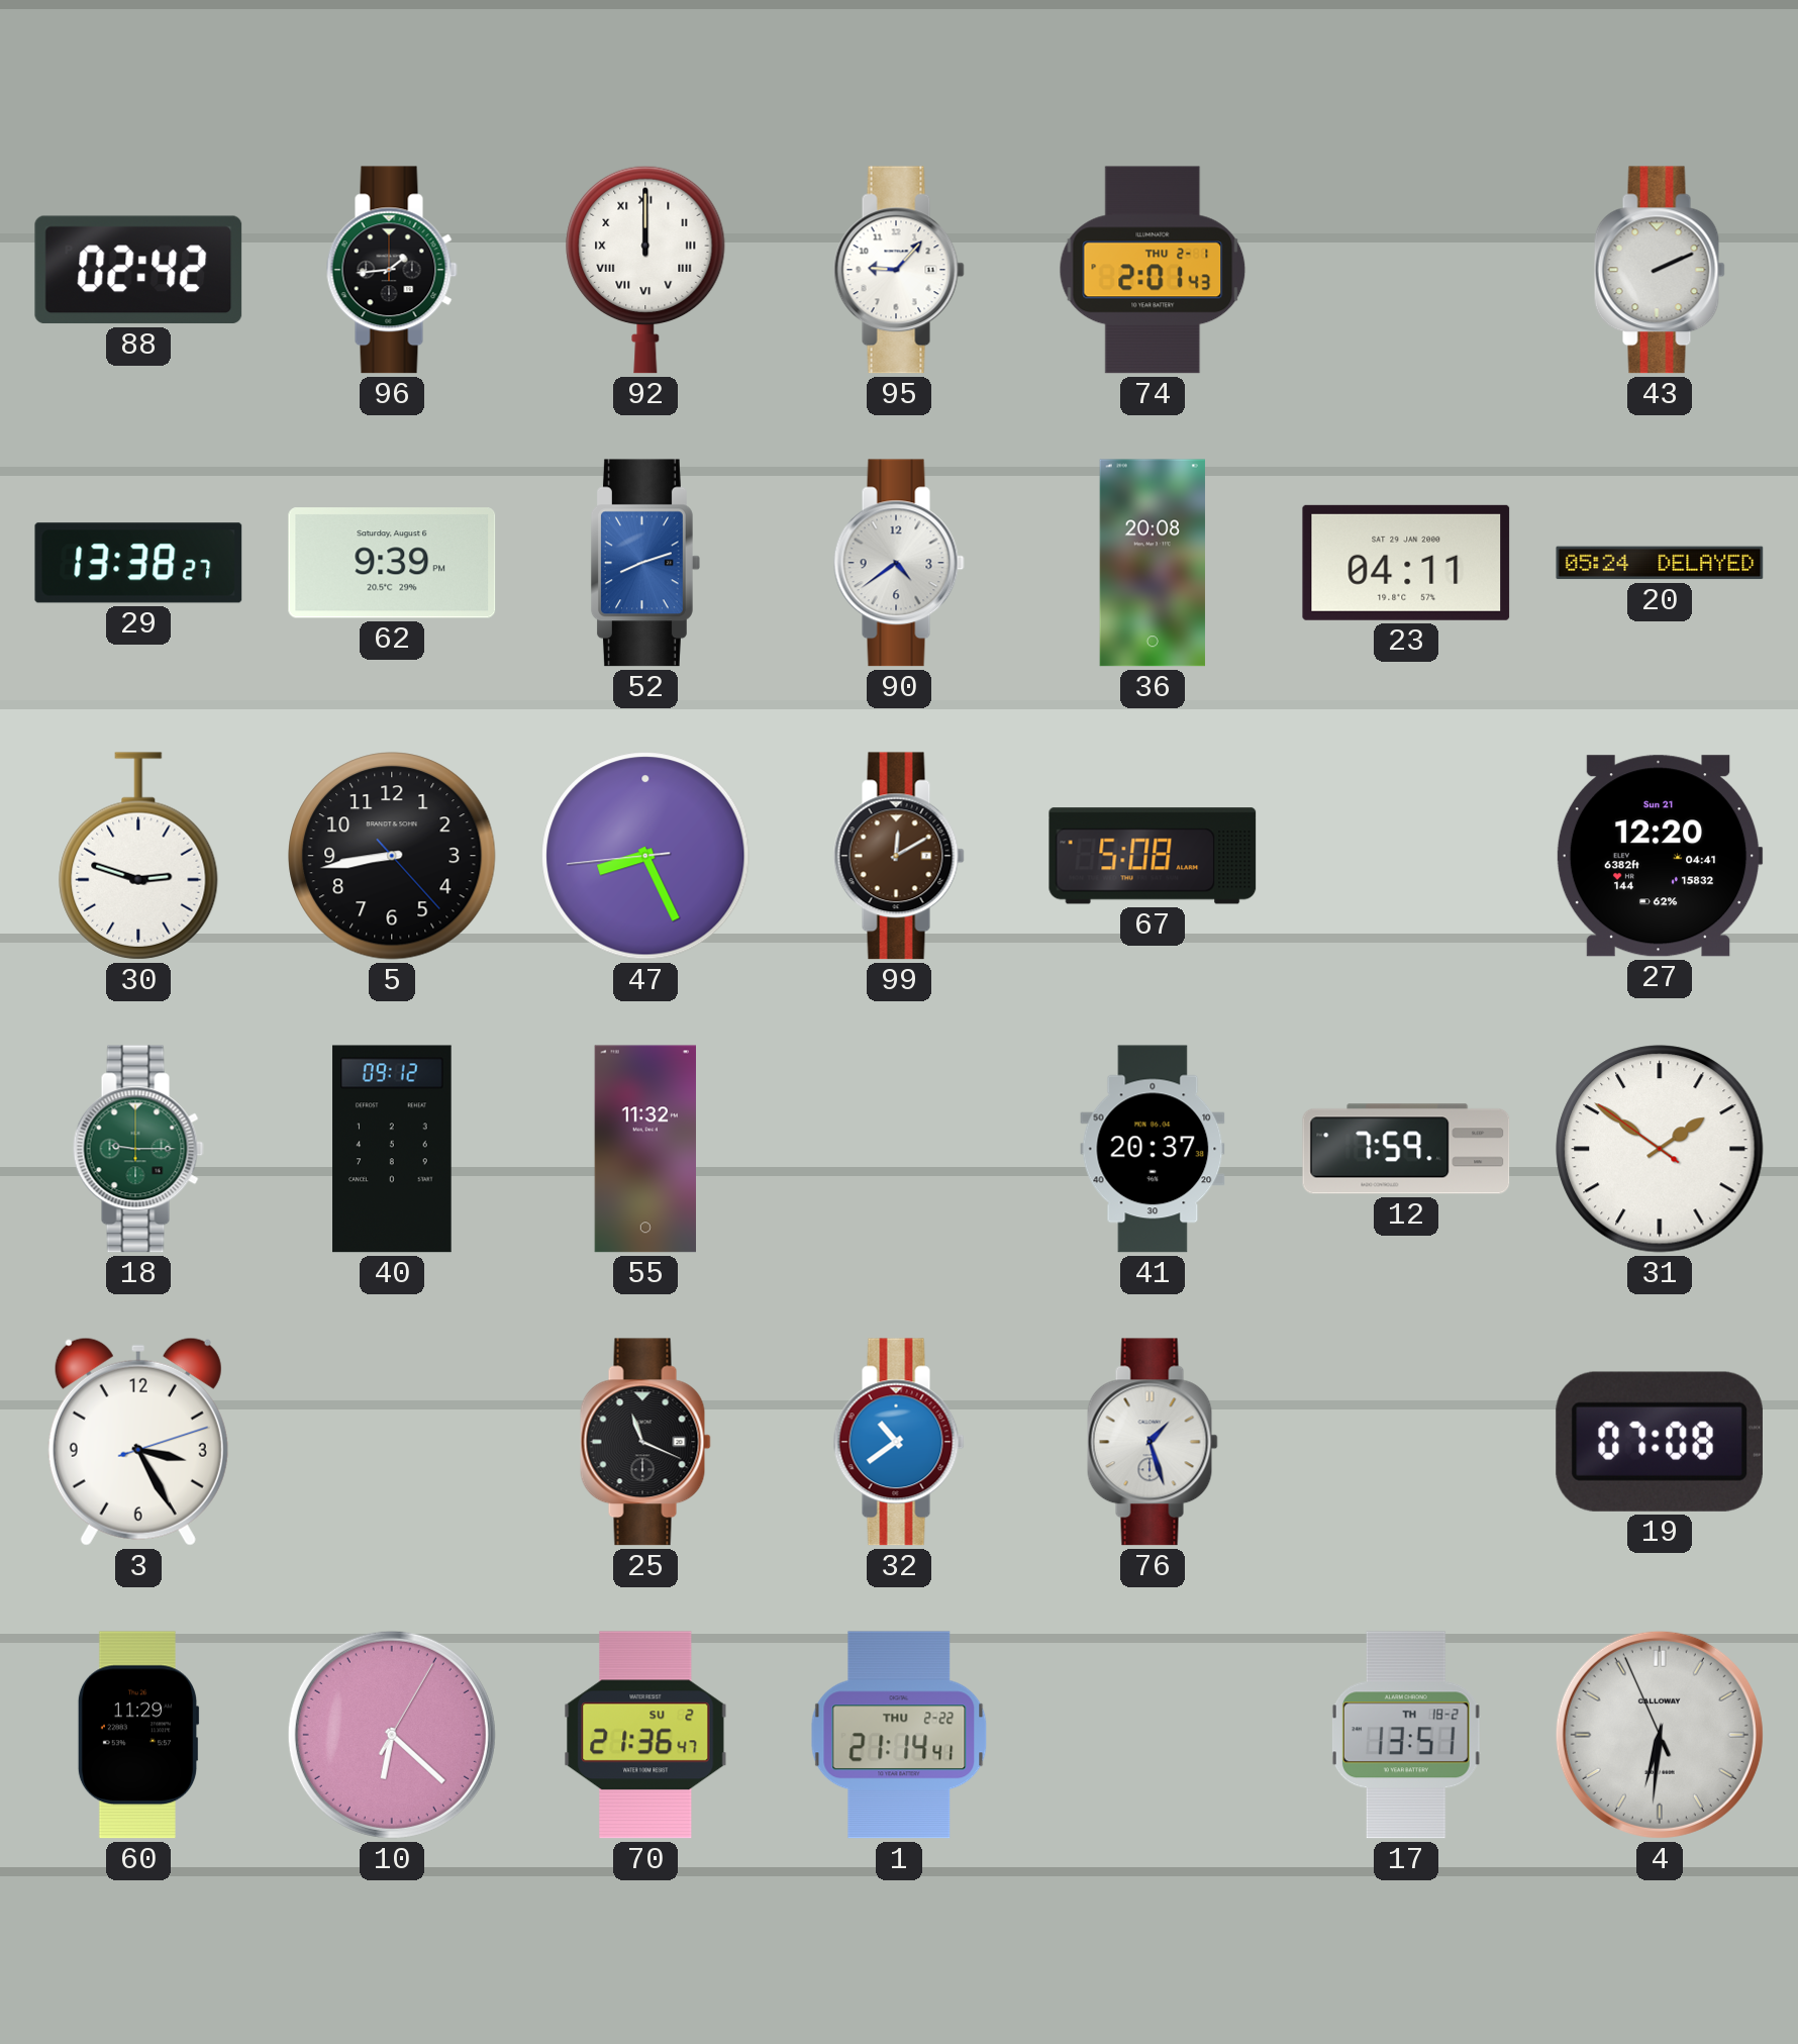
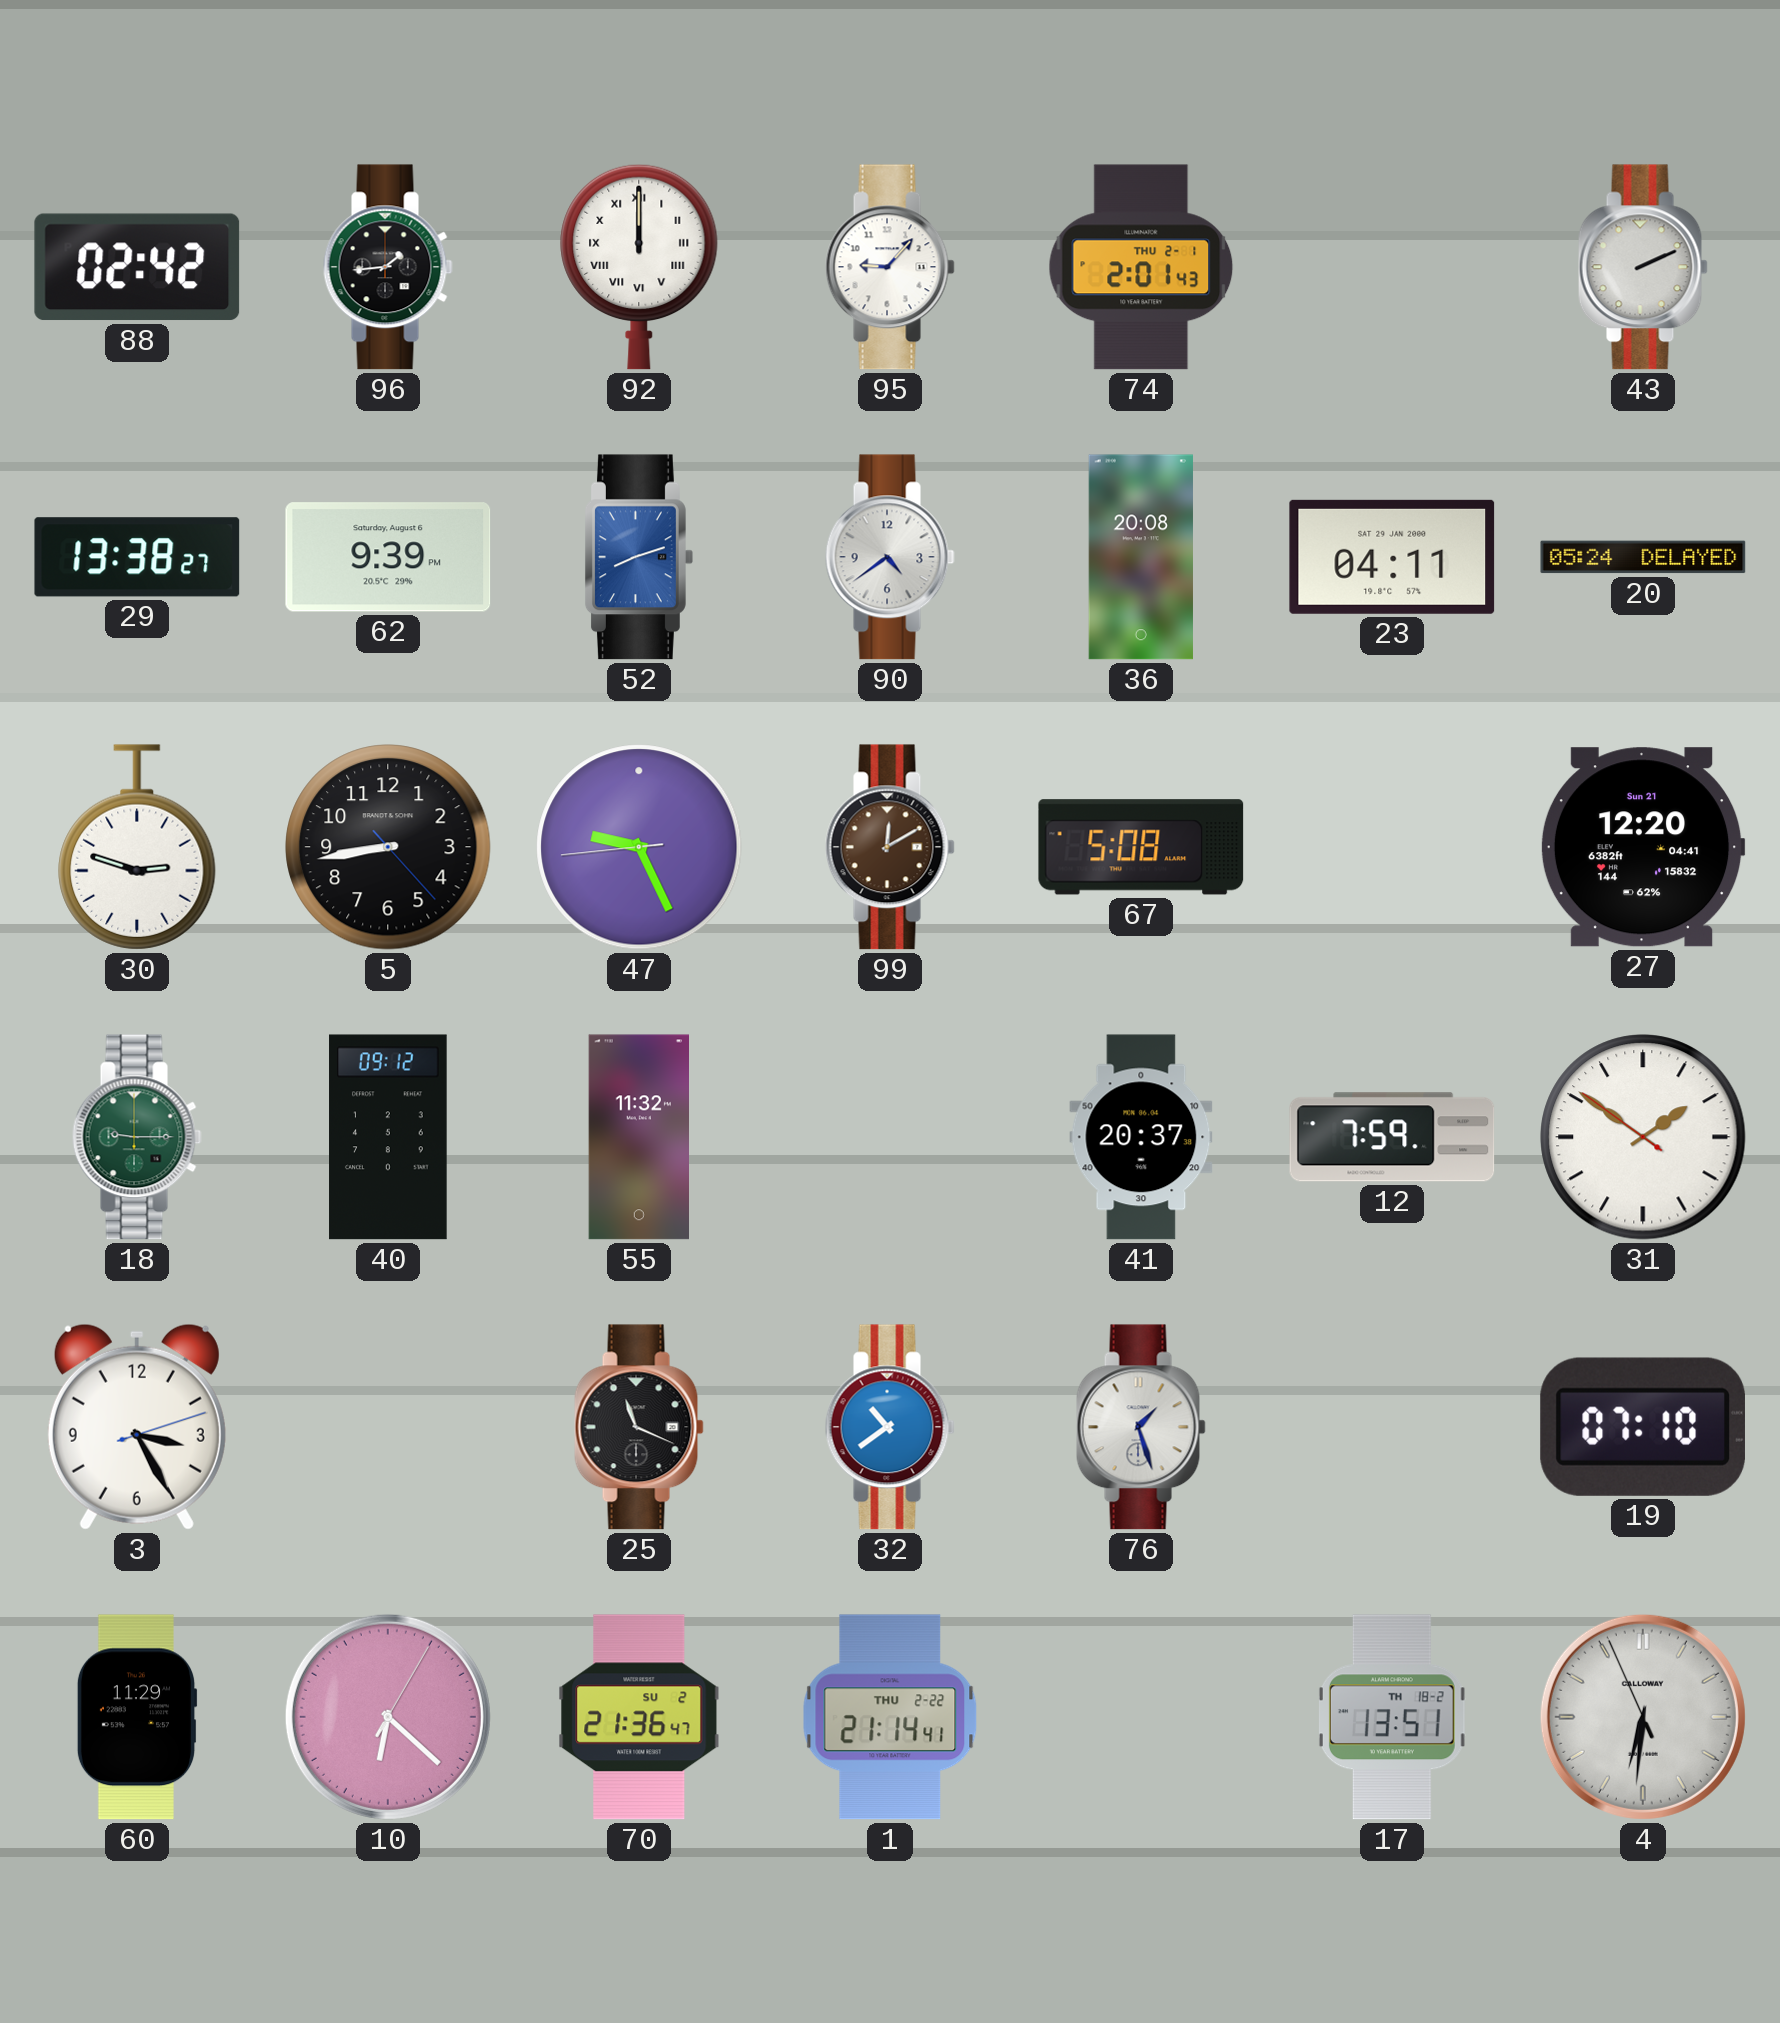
47: 8:25 -> 9:25 (639, 847)
19: 07:08 -> 07:10 (1643, 1427)
